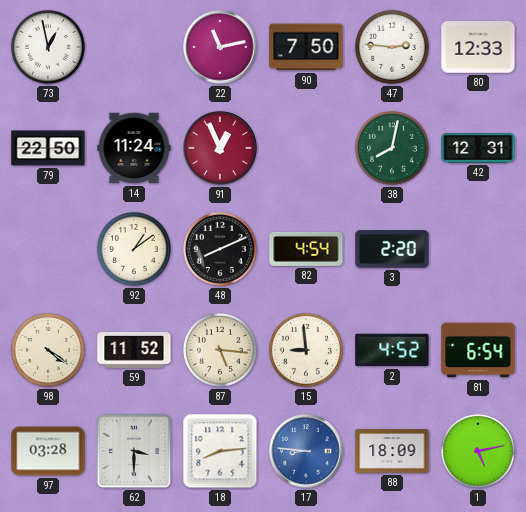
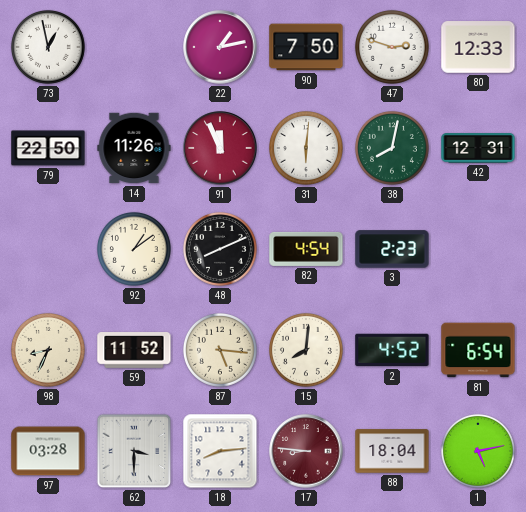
22: 11:13 -> 1:13 (220, 47)
47: 2:46 -> 2:48 (392, 47)
14: 11:24 -> 11:26 (134, 148)
91: 12:56 -> 11:56 (220, 148)
31: none -> 6:01 (306, 148)
3: 2:20 -> 2:23 (392, 249)
98: 4:21 -> 8:34 (48, 350)
15: 8:59 -> 8:01 (306, 350)
17 dial: blue -> burgundy (306, 451)
88: 18:09 -> 18:04 (392, 451)
